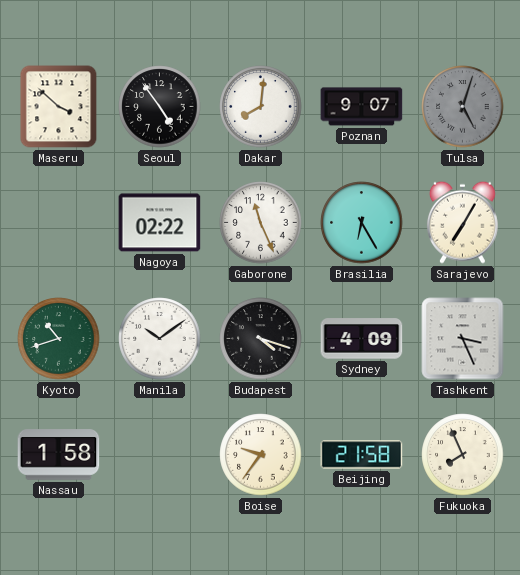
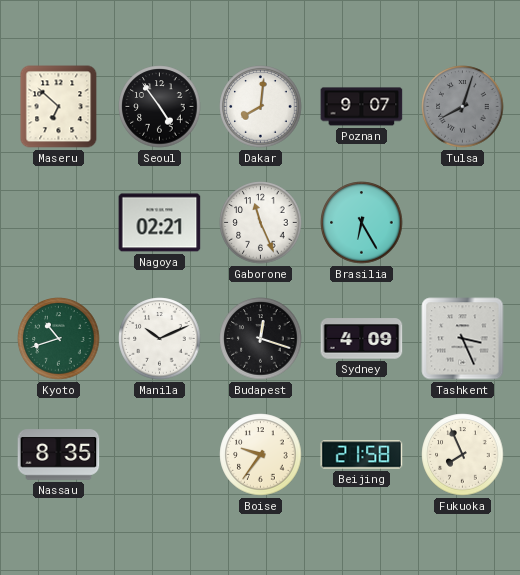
Maseru: 3:52 -> 6:52 (59, 107)
Tulsa: 5:03 -> 8:03 (463, 107)
Nagoya: 02:22 -> 02:21 (160, 223)
Sarajevo: 7:05 -> none (462, 222)
Manila: 10:09 -> 10:11 (160, 339)
Budapest: 4:18 -> 12:18 (261, 339)
Nassau: 1:58 -> 8:35 (59, 455)
